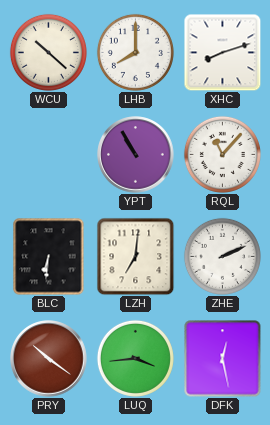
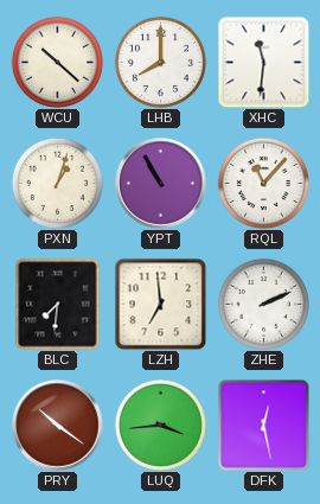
XHC: 8:12 -> 11:31 (263, 62)
PXN: none -> 1:03 (57, 183)
BLC: 6:31 -> 7:31 (58, 304)
LZH: 7:01 -> 6:59 (160, 304)
